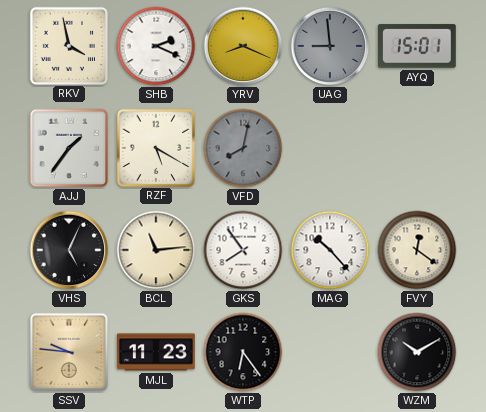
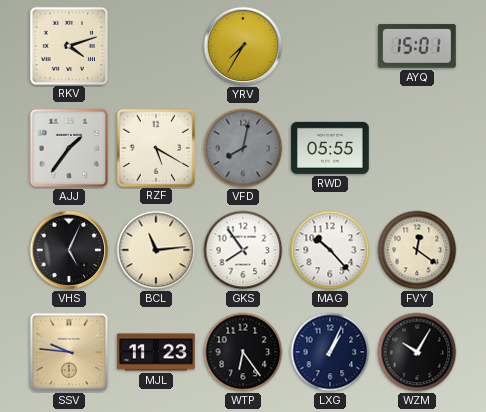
RKV: 3:58 -> 4:12 (68, 45)
SHB: 2:19 -> none (156, 46)
YRV: 8:19 -> 7:35 (243, 46)
UAG: 8:59 -> none (330, 46)
RWD: none -> 05:55 (330, 148)
LXG: none -> 1:04 (330, 352)
WZM: 10:10 -> 10:05 (417, 352)
